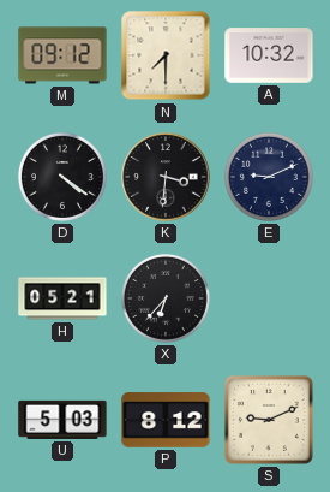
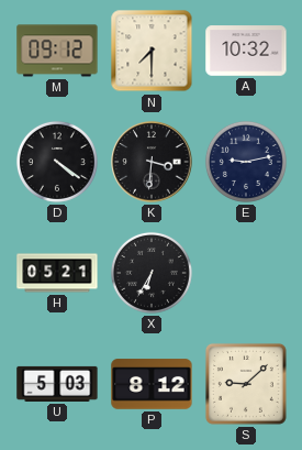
E: 9:11 -> 9:13 (246, 162)
X: 6:37 -> 6:35 (152, 273)
S: 9:11 -> 9:08 (246, 384)
